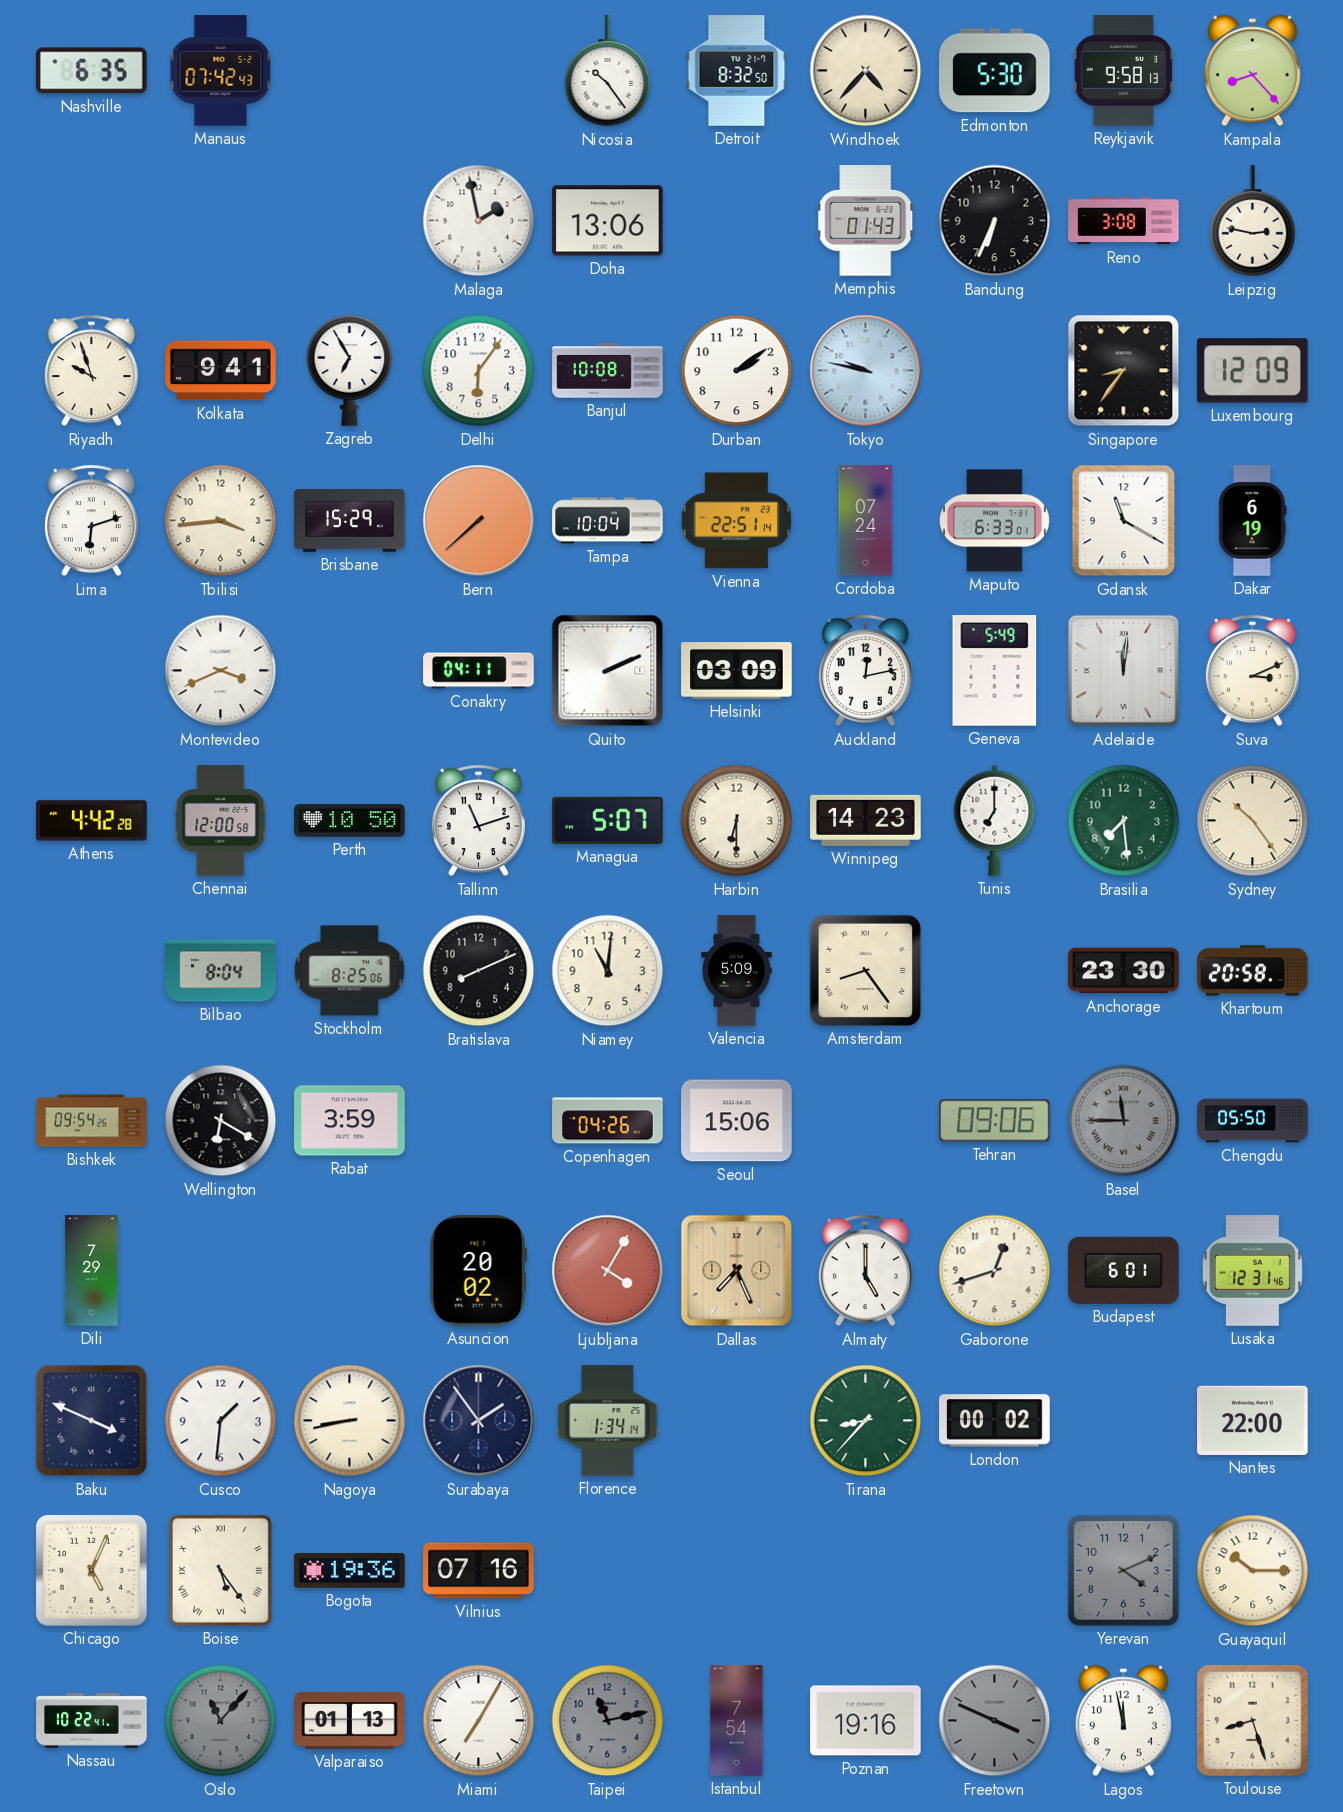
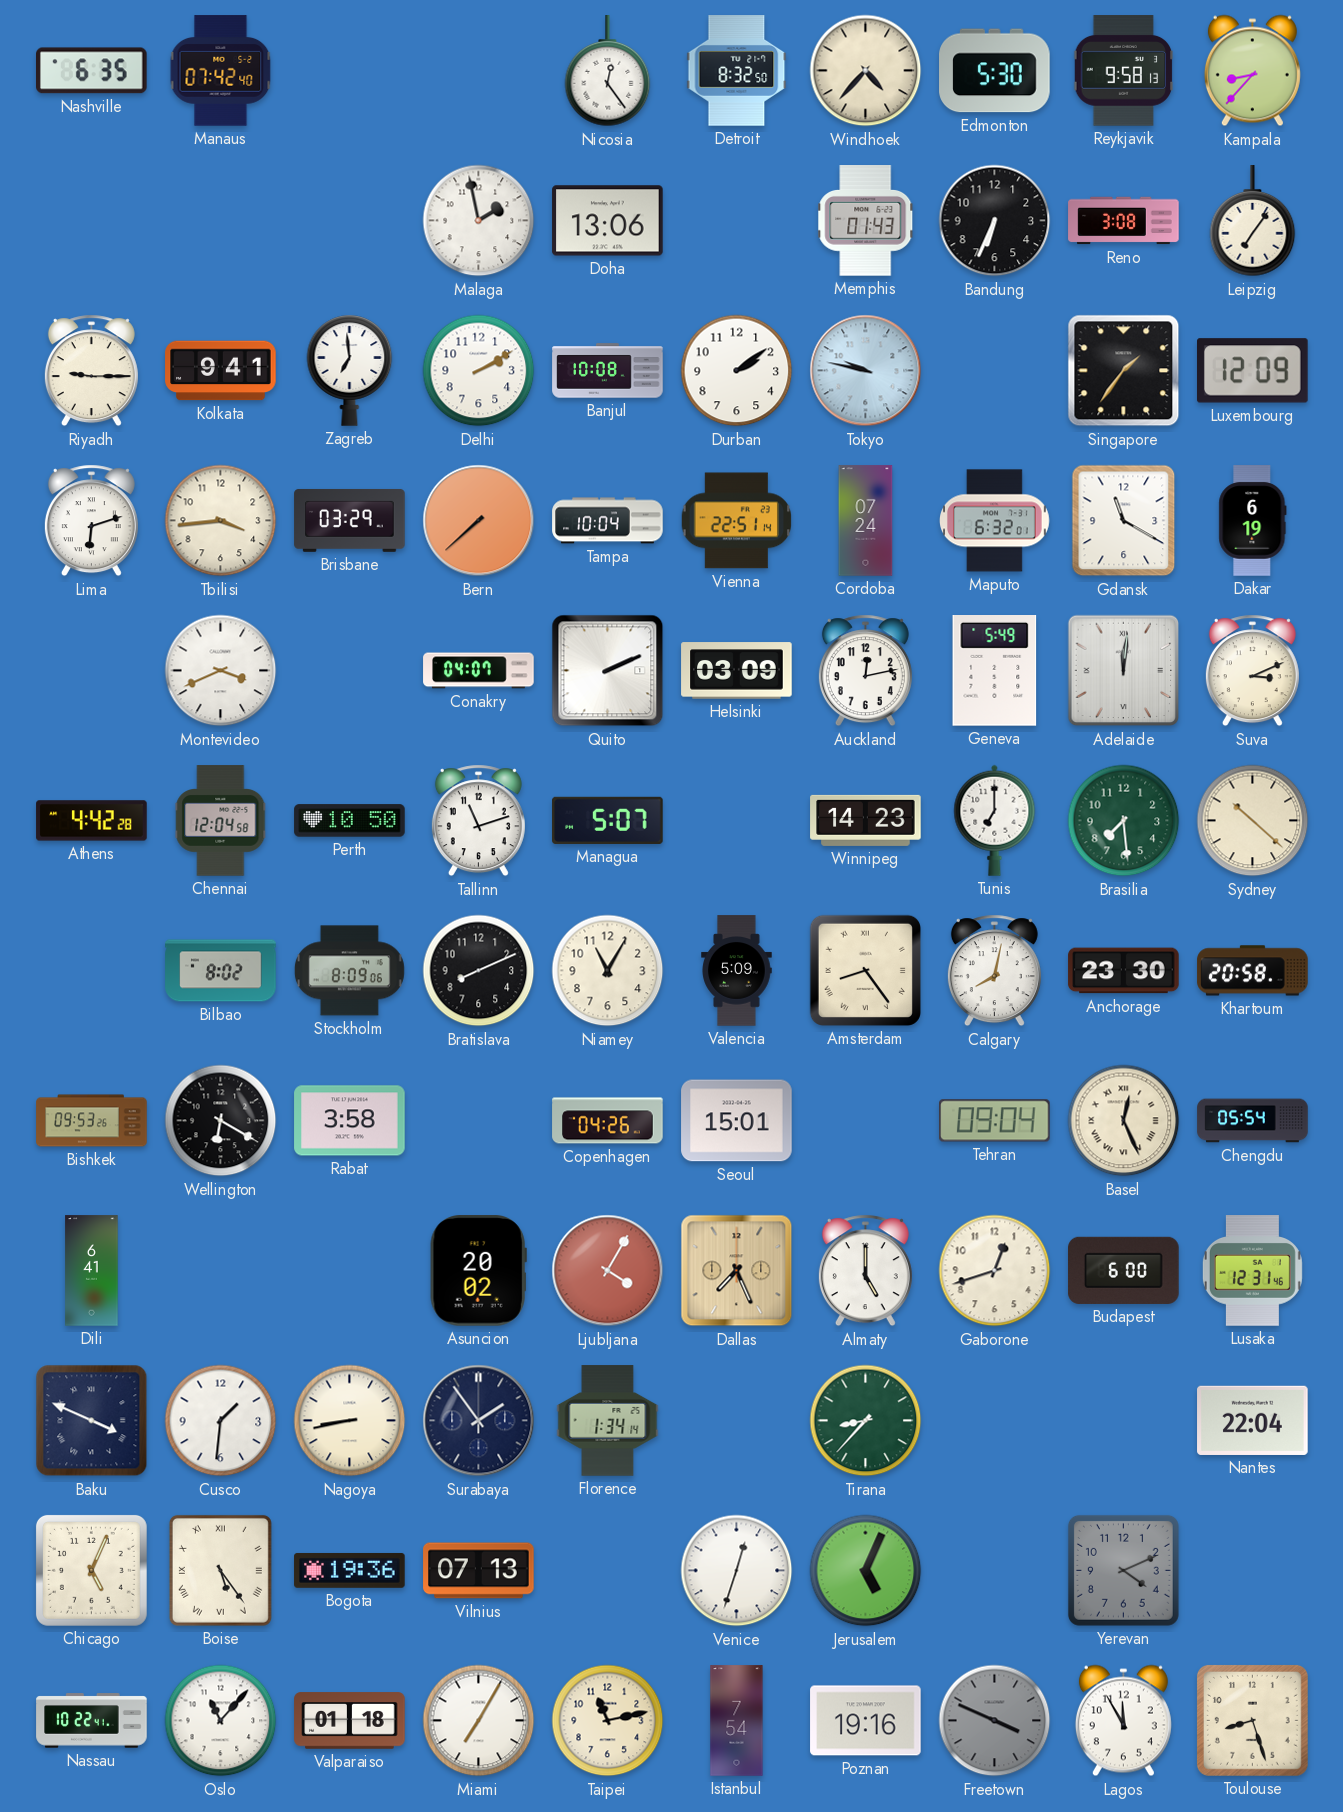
Manaus: 07:42:43 -> 07:42:40 (221, 71)
Nicosia: 10:24 -> 12:24 (608, 71)
Kampala: 8:23 -> 8:37 (1252, 71)
Leipzig: 2:47 -> 7:06 (1253, 221)
Riyadh: 9:57 -> 9:15 (91, 371)
Zagreb: 6:55 -> 6:59 (350, 370)
Delhi: 6:06 -> 2:10 (479, 371)
Singapore: 8:36 -> 1:36 (1124, 371)
Brisbane: 15:29 -> 03:29 (350, 520)
Maputo: 6:33 -> 6:32 (995, 521)
Conakry: 04:11 -> 04:07 (479, 671)
Chennai: 12:00 -> 12:04 (221, 821)
Harbin: 6:30 -> none (737, 821)
Sydney: 10:24 -> 10:22 (1253, 821)
Bilbao: 8:04 -> 8:02 (221, 971)
Stockholm: 8:25 -> 8:09 (349, 971)
Niamey: 11:01 -> 11:05 (608, 971)
Calgary: none -> 8:02 (994, 971)
Bishkek: 09:54 -> 09:53 (92, 1121)
Rabat: 3:59 -> 3:58 (350, 1121)
Seoul: 15:06 -> 15:01 (737, 1121)
Tehran: 09:06 -> 09:04 (995, 1121)
Basel: 11:45 -> 12:26 (1124, 1121)
Basel dial: grey -> cream (1124, 1121)
Chengdu: 05:50 -> 05:54 (1253, 1121)
Dili: 7:29 -> 6:41 (92, 1271)
Budapest: 6:01 -> 6:00 (1124, 1270)
London: 00:02 -> none (995, 1421)
Nantes: 22:00 -> 22:04 (1253, 1420)
Vilnius: 07:16 -> 07:13 (479, 1571)
Venice: none -> 12:33 (737, 1571)
Jerusalem: none -> 5:04 (866, 1571)
Guayaquil: 10:15 -> none (1253, 1571)
Oslo dial: grey -> white (221, 1721)
Valparaiso: 01:13 -> 01:18 (350, 1721)
Taipei dial: grey -> cream (608, 1721)
Lagos: 11:58 -> 11:55 (1123, 1721)
